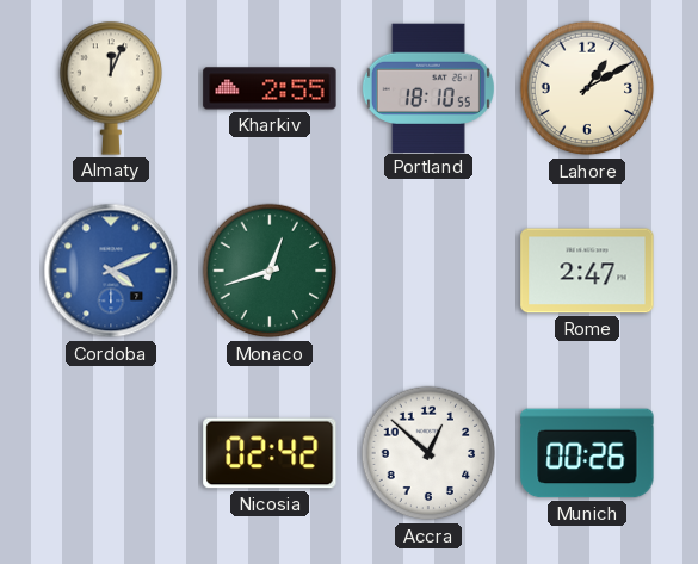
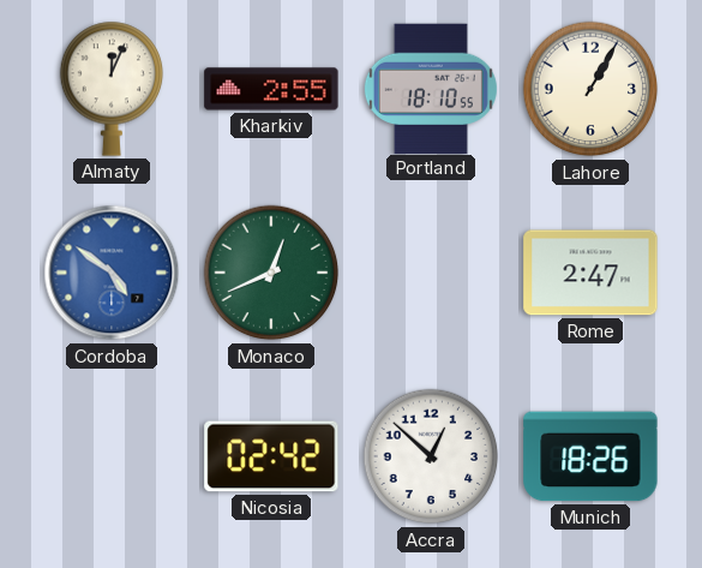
Lahore: 1:10 -> 1:05 (590, 89)
Cordoba: 4:11 -> 4:51 (112, 273)
Monaco: 12:42 -> 12:41 (271, 273)
Munich: 00:26 -> 18:26 (590, 456)
